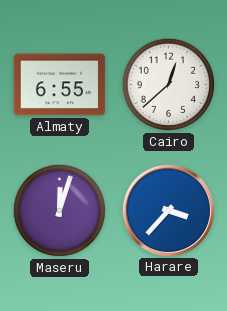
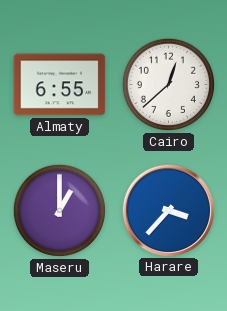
Maseru: 12:03 -> 1:00 (59, 210)
